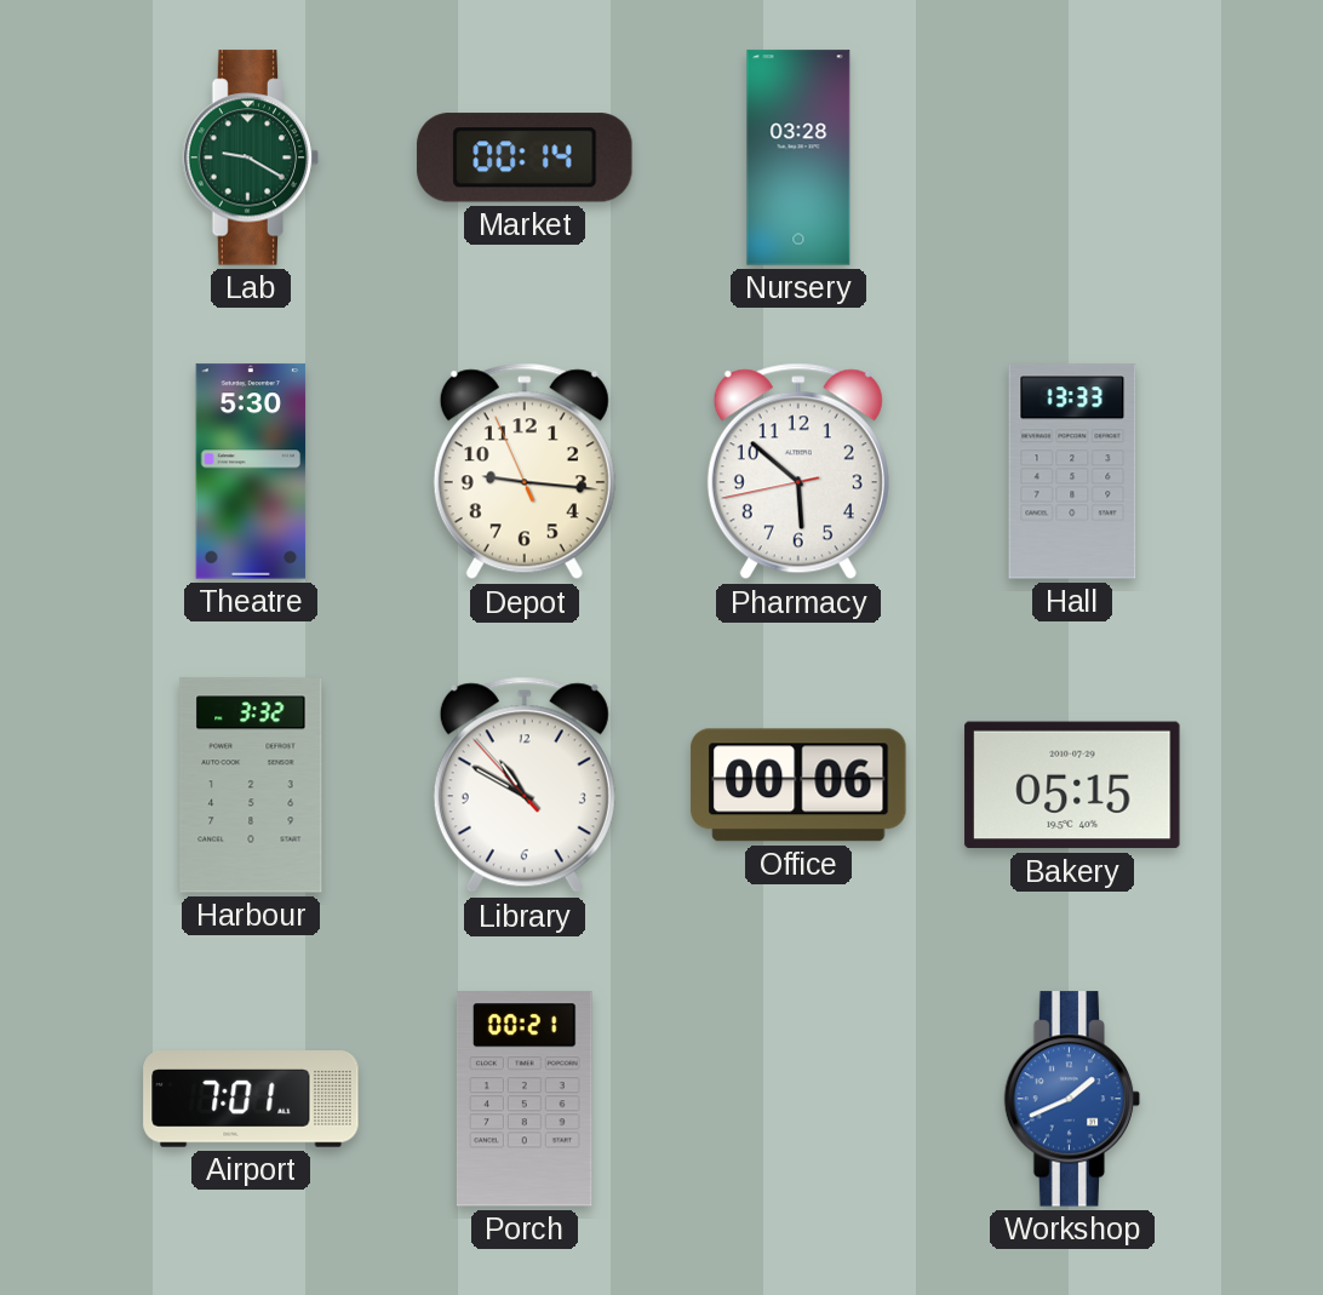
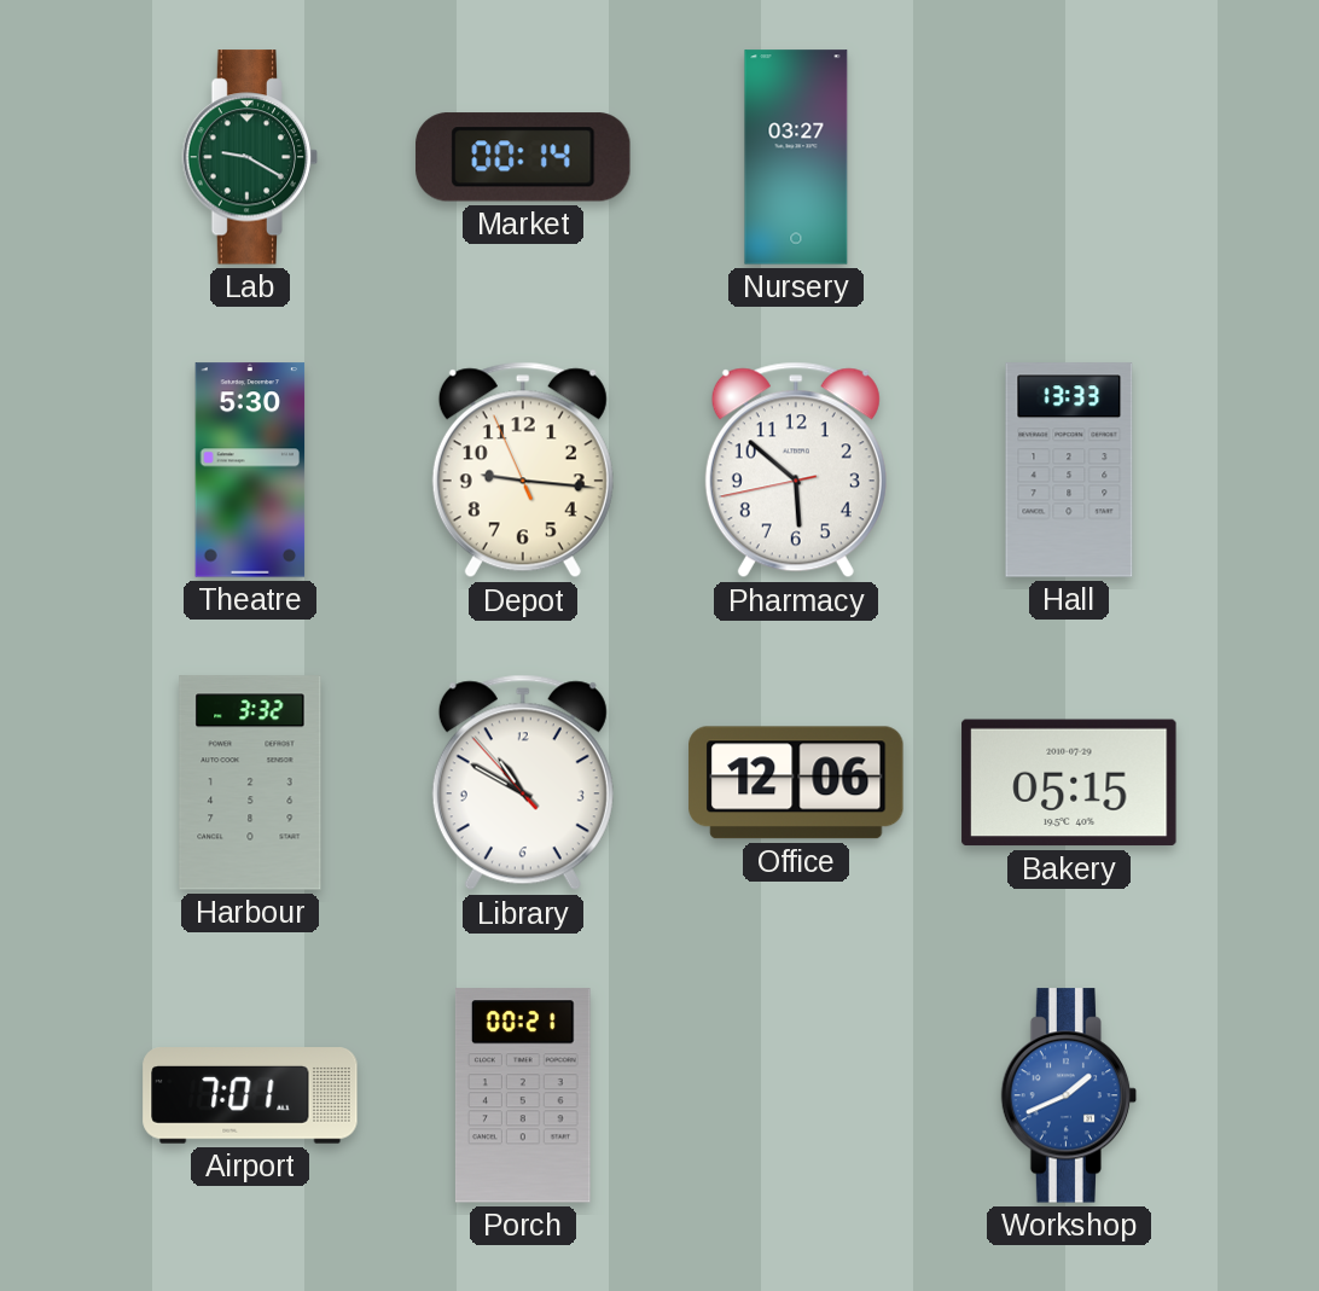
Nursery: 03:28 -> 03:27 (796, 157)
Office: 00:06 -> 12:06 (796, 783)
